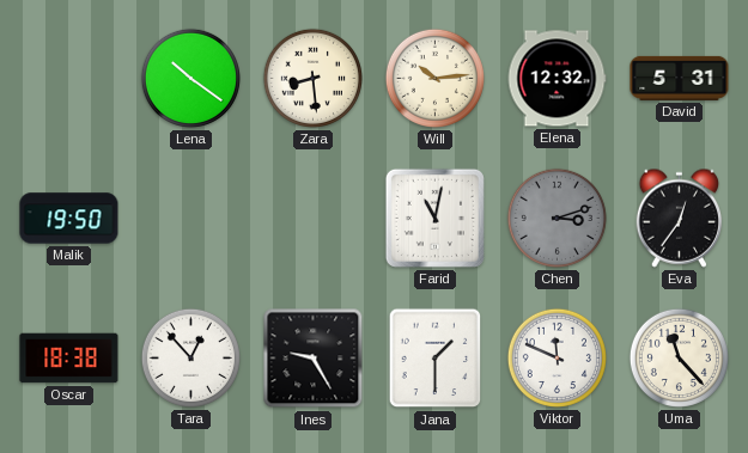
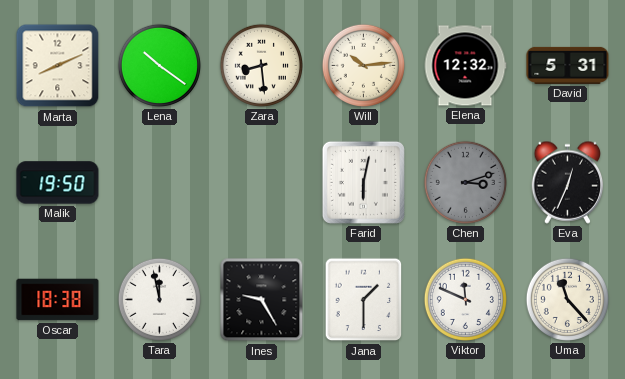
Marta: none -> 8:11 (58, 66)
Farid: 11:02 -> 6:02 (363, 182)
Eva: 12:36 -> 12:34 (568, 182)
Tara: 12:53 -> 11:58 (159, 299)
